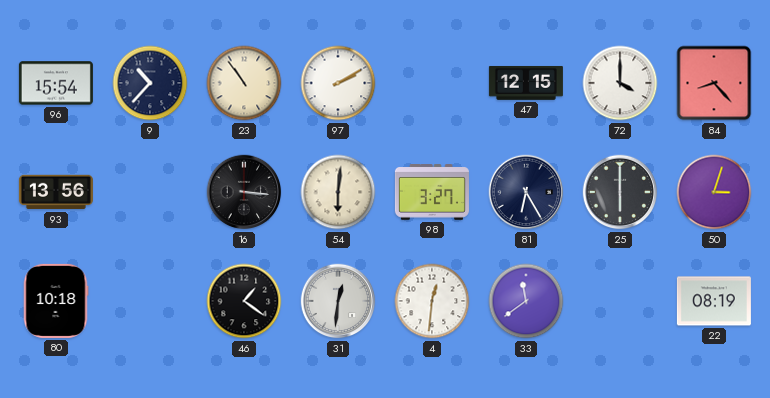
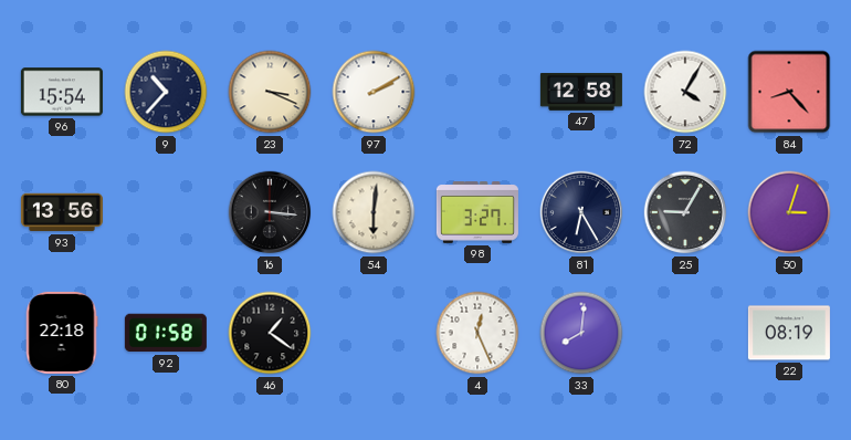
23: 10:54 -> 3:19 (270, 92)
47: 12:15 -> 12:58 (581, 92)
72: 4:00 -> 4:05 (685, 92)
25: 6:00 -> 9:05 (685, 212)
80: 10:18 -> 22:18 (62, 333)
92: none -> 01:58 (166, 333)
31: 12:31 -> none (338, 301)
4: 12:31 -> 12:26 (477, 333)
33: 11:39 -> 8:01 (581, 333)
